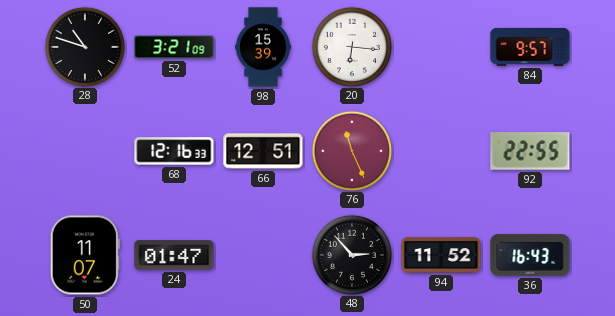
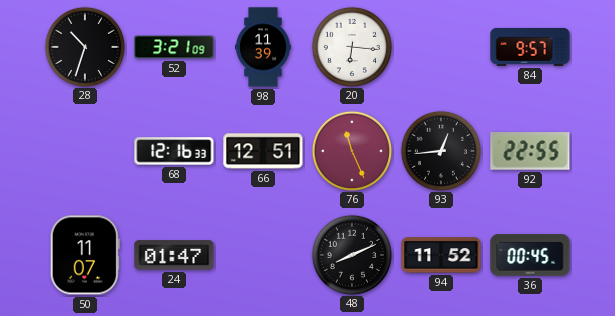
28: 10:48 -> 10:33 (84, 46)
98: 15:39 -> 11:39 (264, 47)
93: none -> 12:44 (440, 150)
48: 2:53 -> 8:11 (351, 254)
36: 16:43 -> 00:45 (530, 255)
